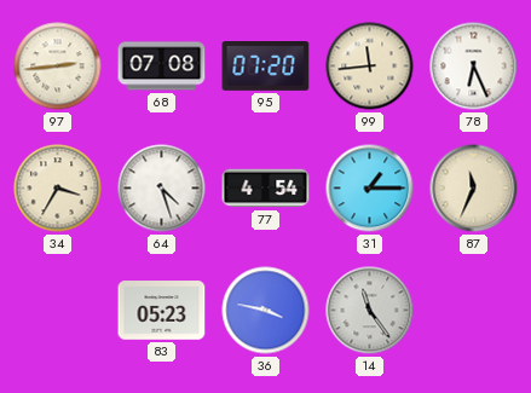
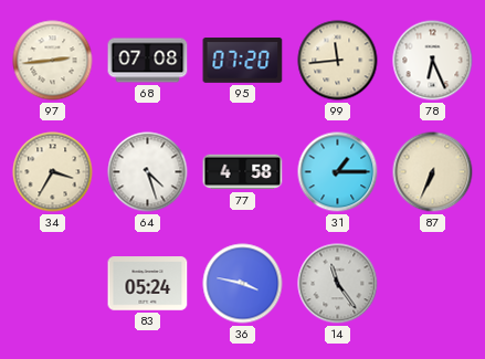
77: 4:54 -> 4:58 (243, 172)
87: 11:34 -> 6:34 (433, 172)
83: 05:23 -> 05:24 (148, 284)
